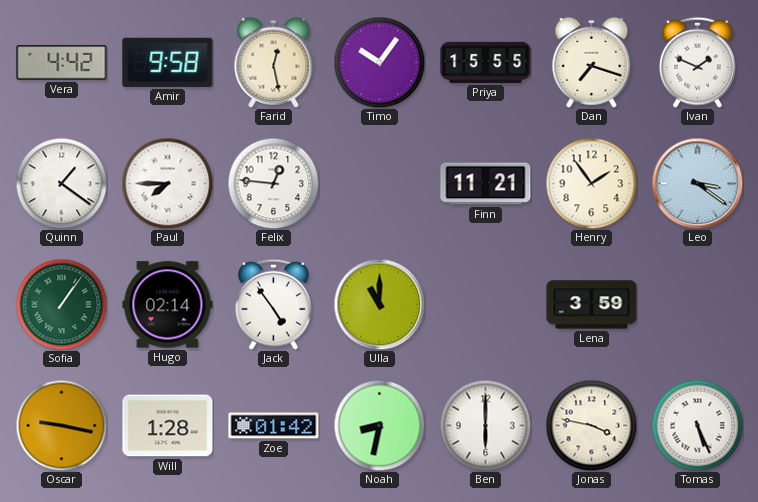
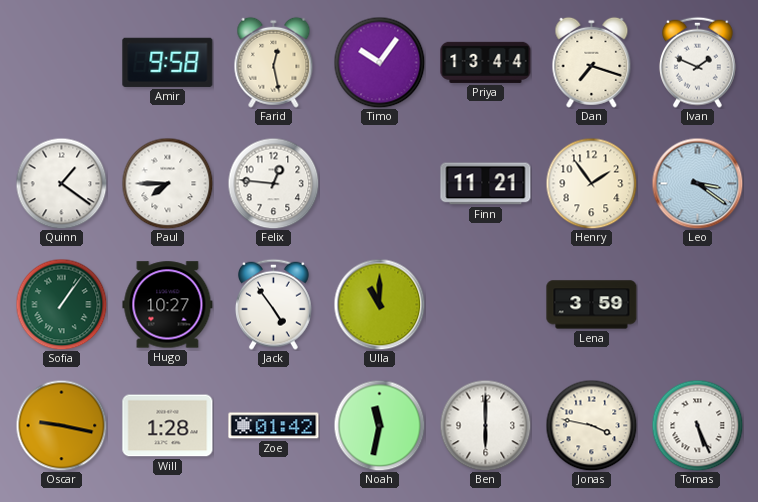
Vera: 4:42 -> none (62, 63)
Priya: 15:55 -> 13:44 (486, 62)
Hugo: 02:14 -> 10:27 (168, 305)
Noah: 8:32 -> 11:32 (379, 425)
